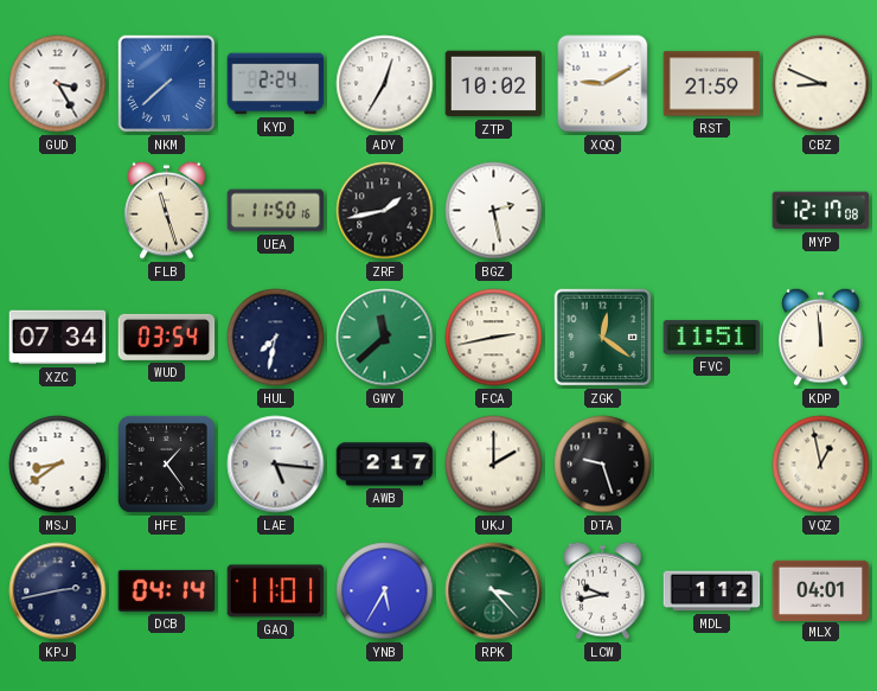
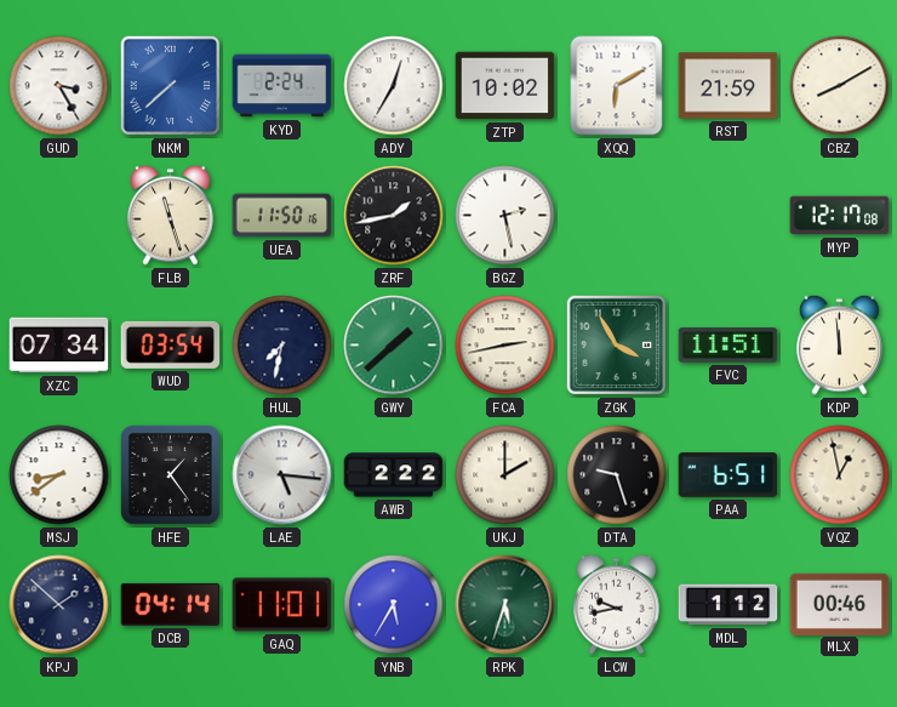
XQQ: 9:10 -> 6:10 (617, 86)
CBZ: 8:49 -> 8:10 (840, 86)
GWY: 11:38 -> 1:38 (394, 346)
ZGK: 12:21 -> 3:55 (617, 346)
AWB: 2:17 -> 2:22 (394, 475)
PAA: none -> 6:51 (729, 475)
KPJ: 2:43 -> 1:52 (59, 605)
RPK: 3:23 -> 5:33 (505, 605)
MLX: 04:01 -> 00:46 (840, 604)
